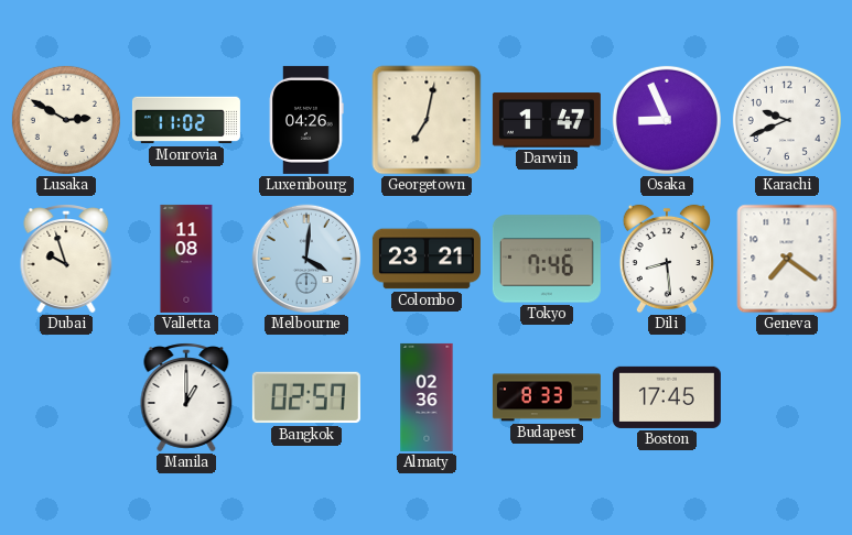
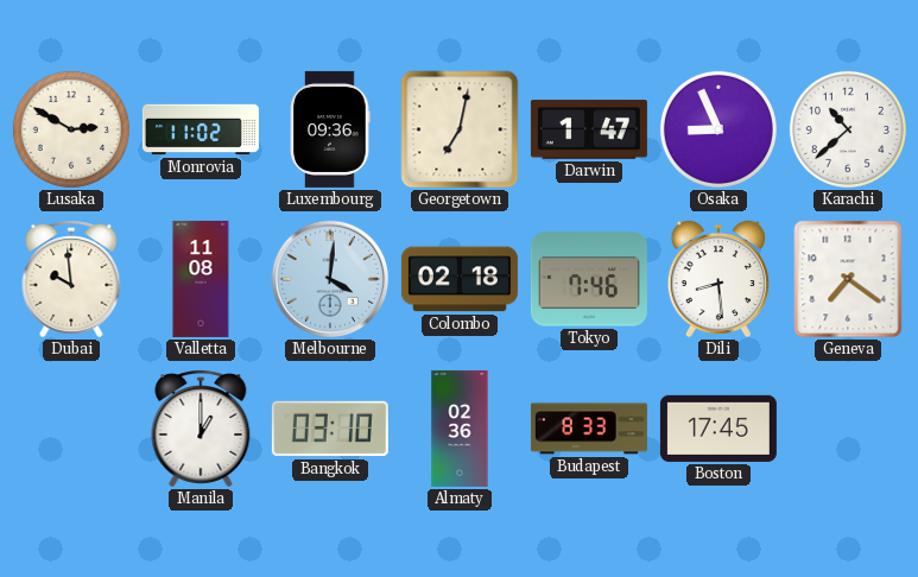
Luxembourg: 04:26 -> 09:36 (330, 129)
Karachi: 9:41 -> 10:38 (848, 129)
Dubai: 9:57 -> 9:59 (71, 279)
Colombo: 23:21 -> 02:18 (460, 279)
Bangkok: 02:57 -> 03:10 (330, 429)
